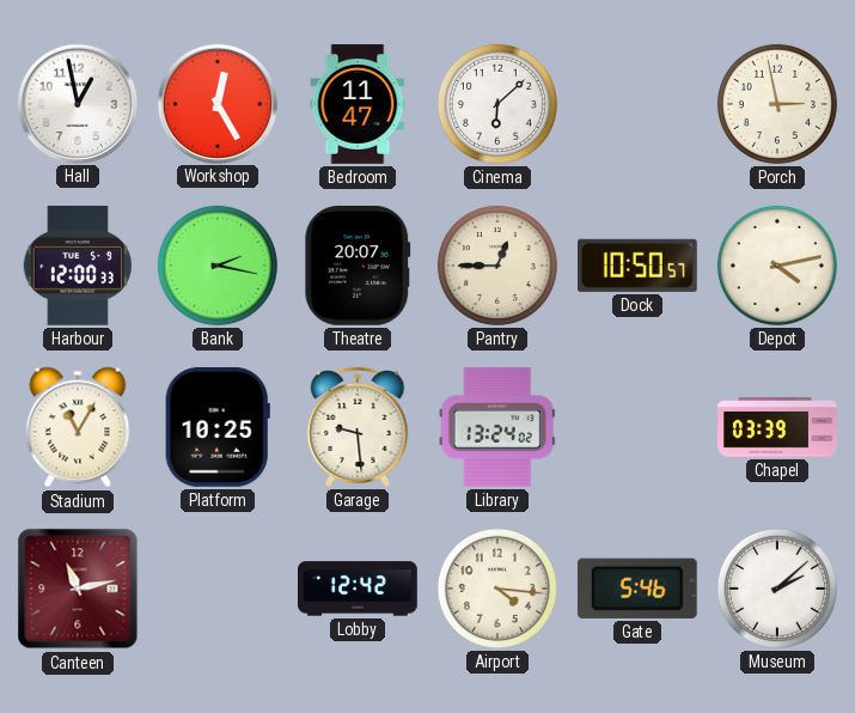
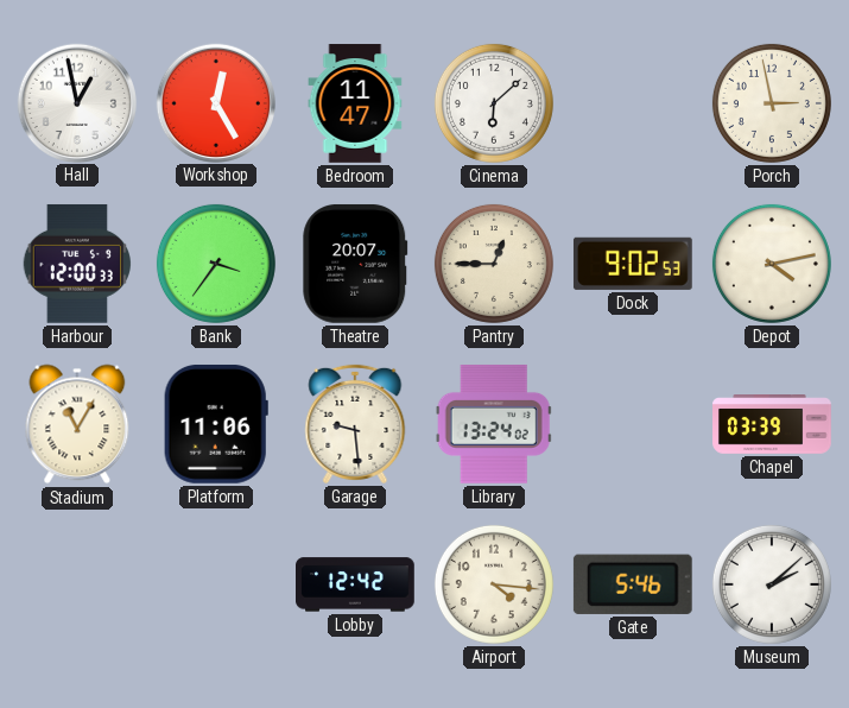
Bank: 2:17 -> 3:36 (216, 264)
Dock: 10:50 -> 9:02 (633, 264)
Platform: 10:25 -> 11:06 (216, 424)
Canteen: 11:13 -> none (78, 589)
